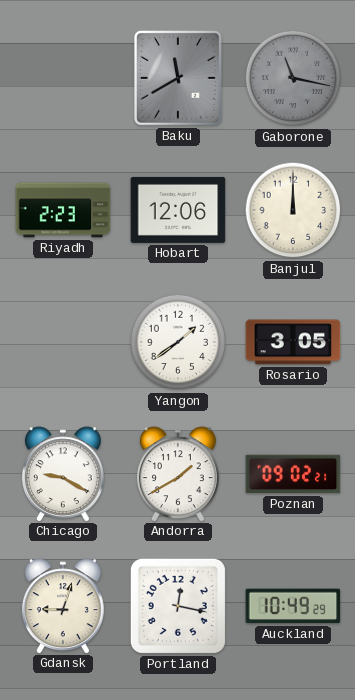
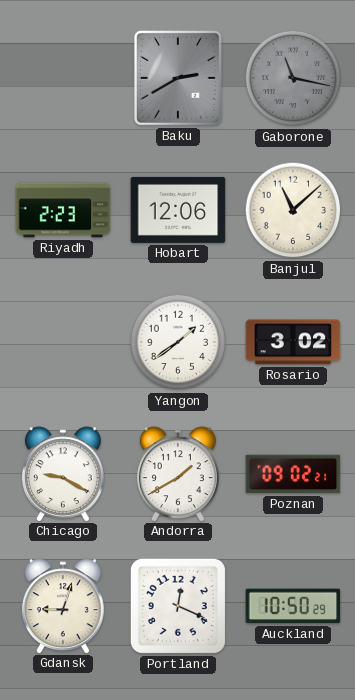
Baku: 11:40 -> 2:40 (178, 79)
Banjul: 12:00 -> 11:08 (293, 210)
Rosario: 3:05 -> 3:02 (293, 342)
Portland: 12:17 -> 12:19 (178, 606)
Auckland: 10:49 -> 10:50 (293, 606)
